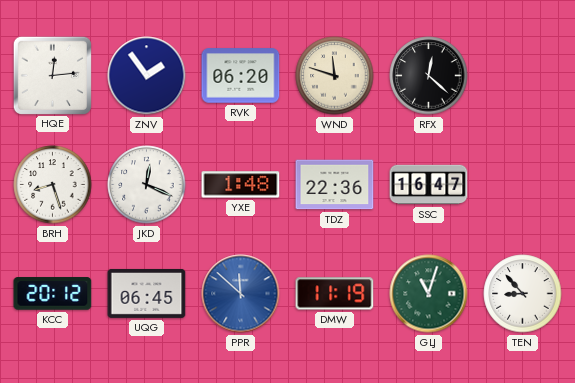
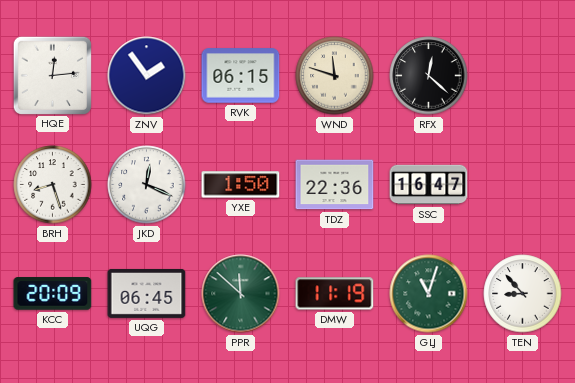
RVK: 06:20 -> 06:15 (241, 76)
YXE: 1:48 -> 1:50 (241, 185)
KCC: 20:12 -> 20:09 (53, 294)
PPR dial: blue -> green (241, 294)
